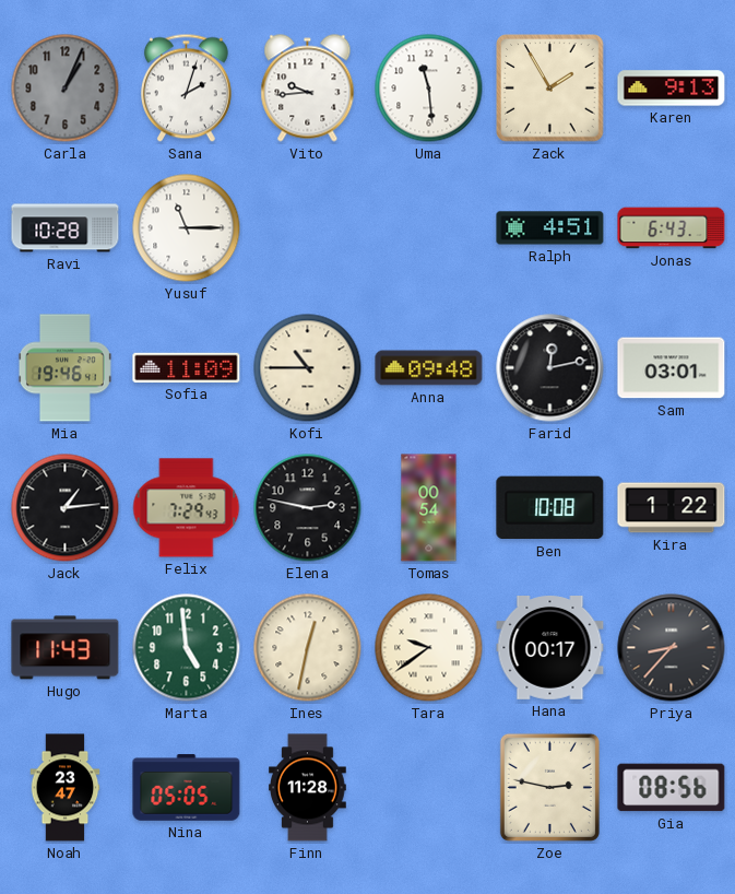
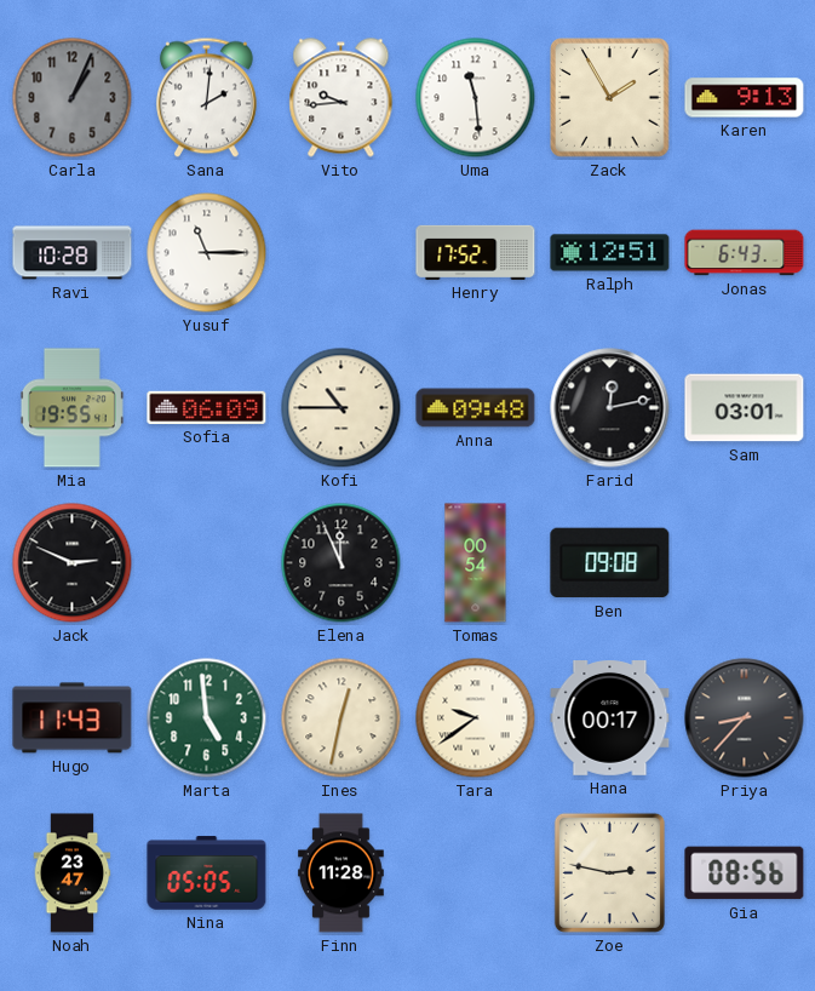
Sana: 2:03 -> 2:01 (206, 98)
Henry: none -> 17:52 (476, 252)
Ralph: 4:51 -> 12:51 (610, 253)
Mia: 19:46 -> 19:55 (71, 408)
Sofia: 11:09 -> 06:09 (207, 407)
Jack: 1:14 -> 2:49 (73, 563)
Felix: 7:29 -> none (187, 508)
Elena: 2:47 -> 11:56 (342, 563)
Ben: 10:08 -> 09:08 (610, 563)
Kira: 1:22 -> none (672, 508)
